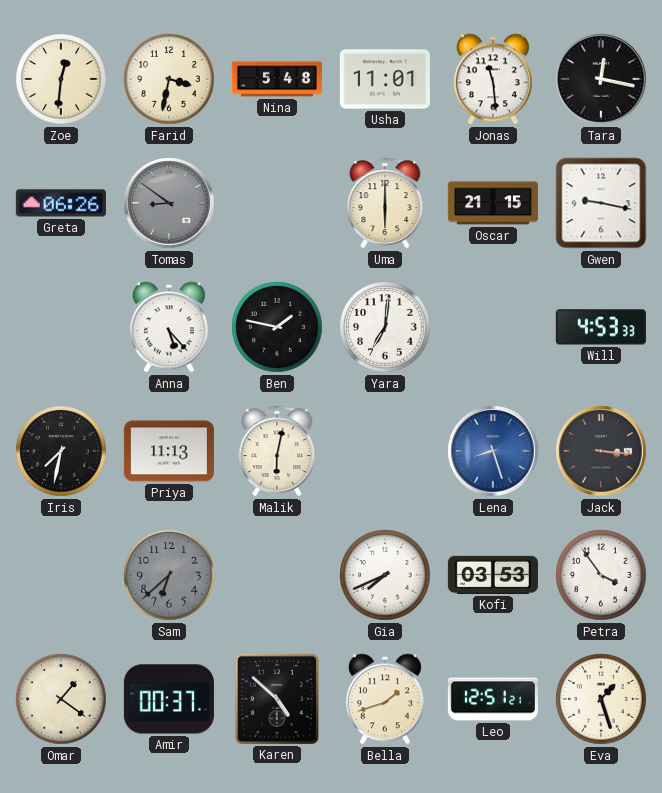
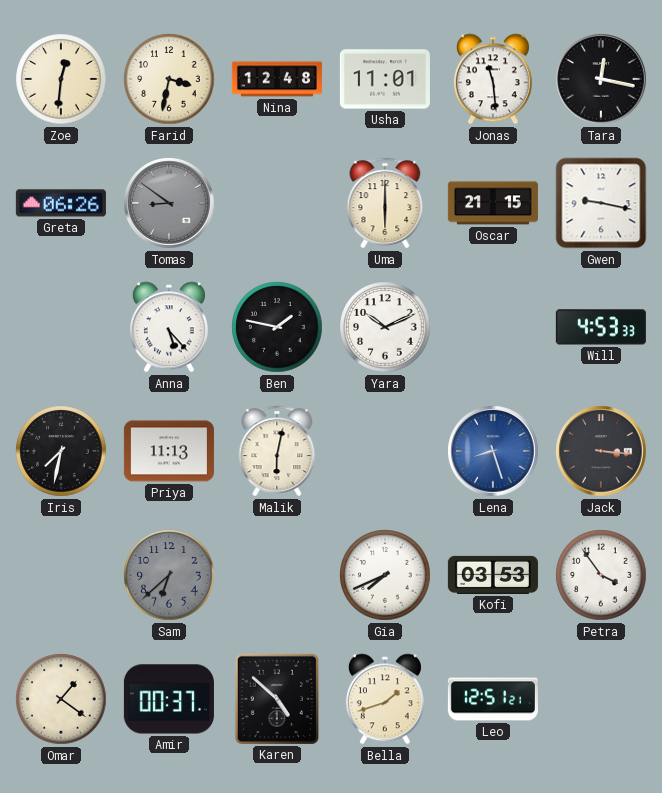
Nina: 5:48 -> 12:48 (277, 79)
Yara: 7:01 -> 10:11 (385, 327)
Eva: 1:27 -> none (601, 699)
